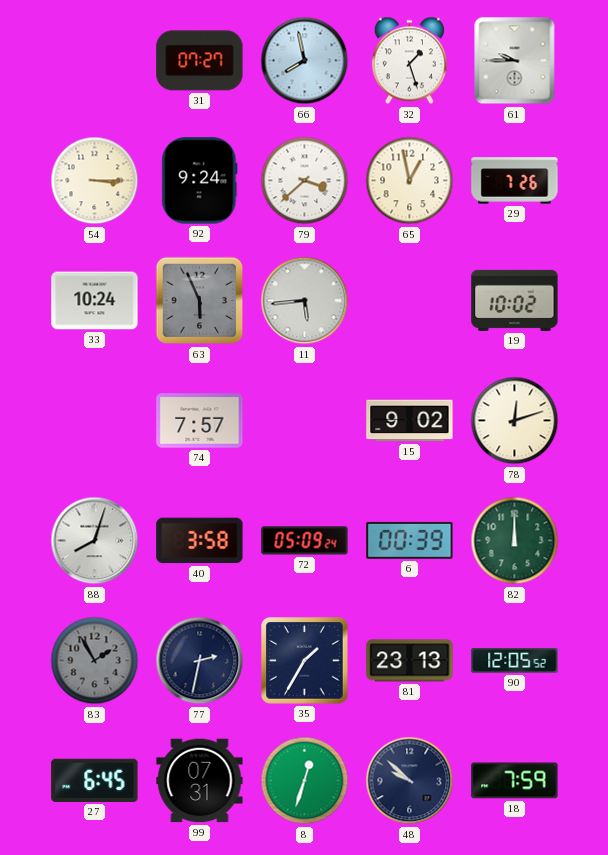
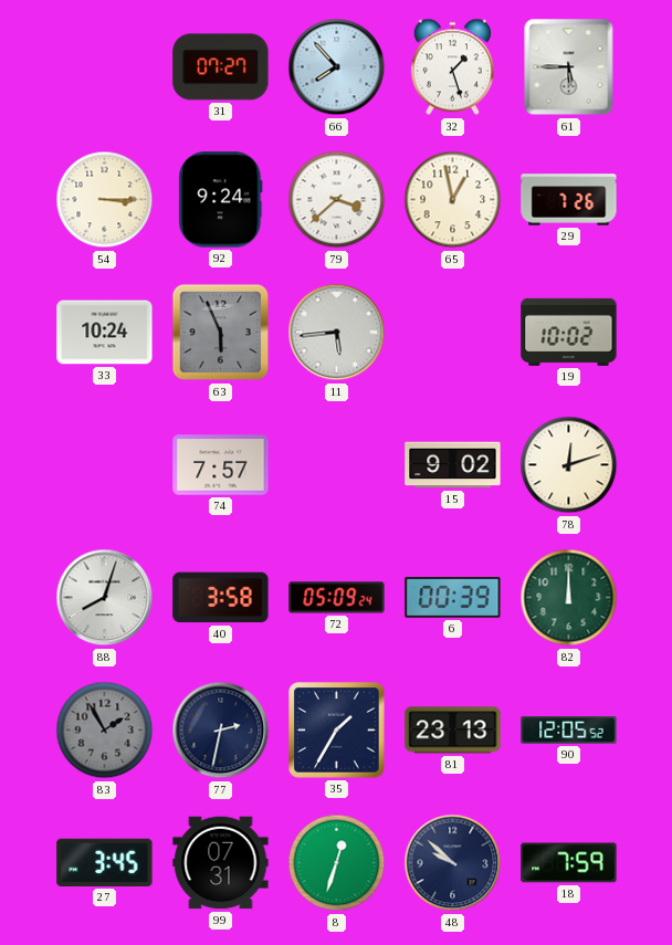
66: 7:58 -> 7:53 (337, 67)
61: 9:45 -> 5:45 (569, 67)
27: 6:45 -> 3:45 (105, 862)
